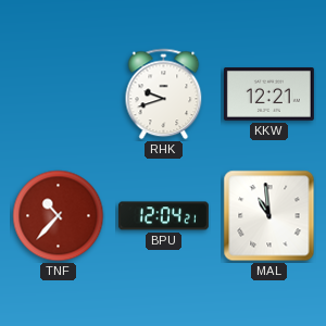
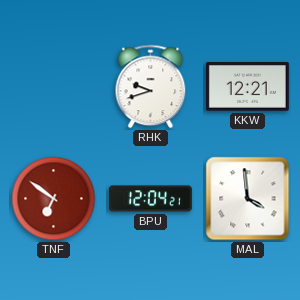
TNF: 10:37 -> 6:51 (54, 199)
MAL: 10:59 -> 3:59 (248, 199)
